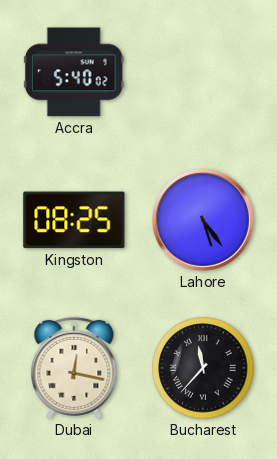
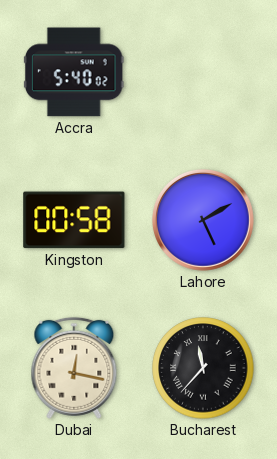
Kingston: 08:25 -> 00:58 (74, 220)
Lahore: 5:24 -> 5:10 (204, 221)
